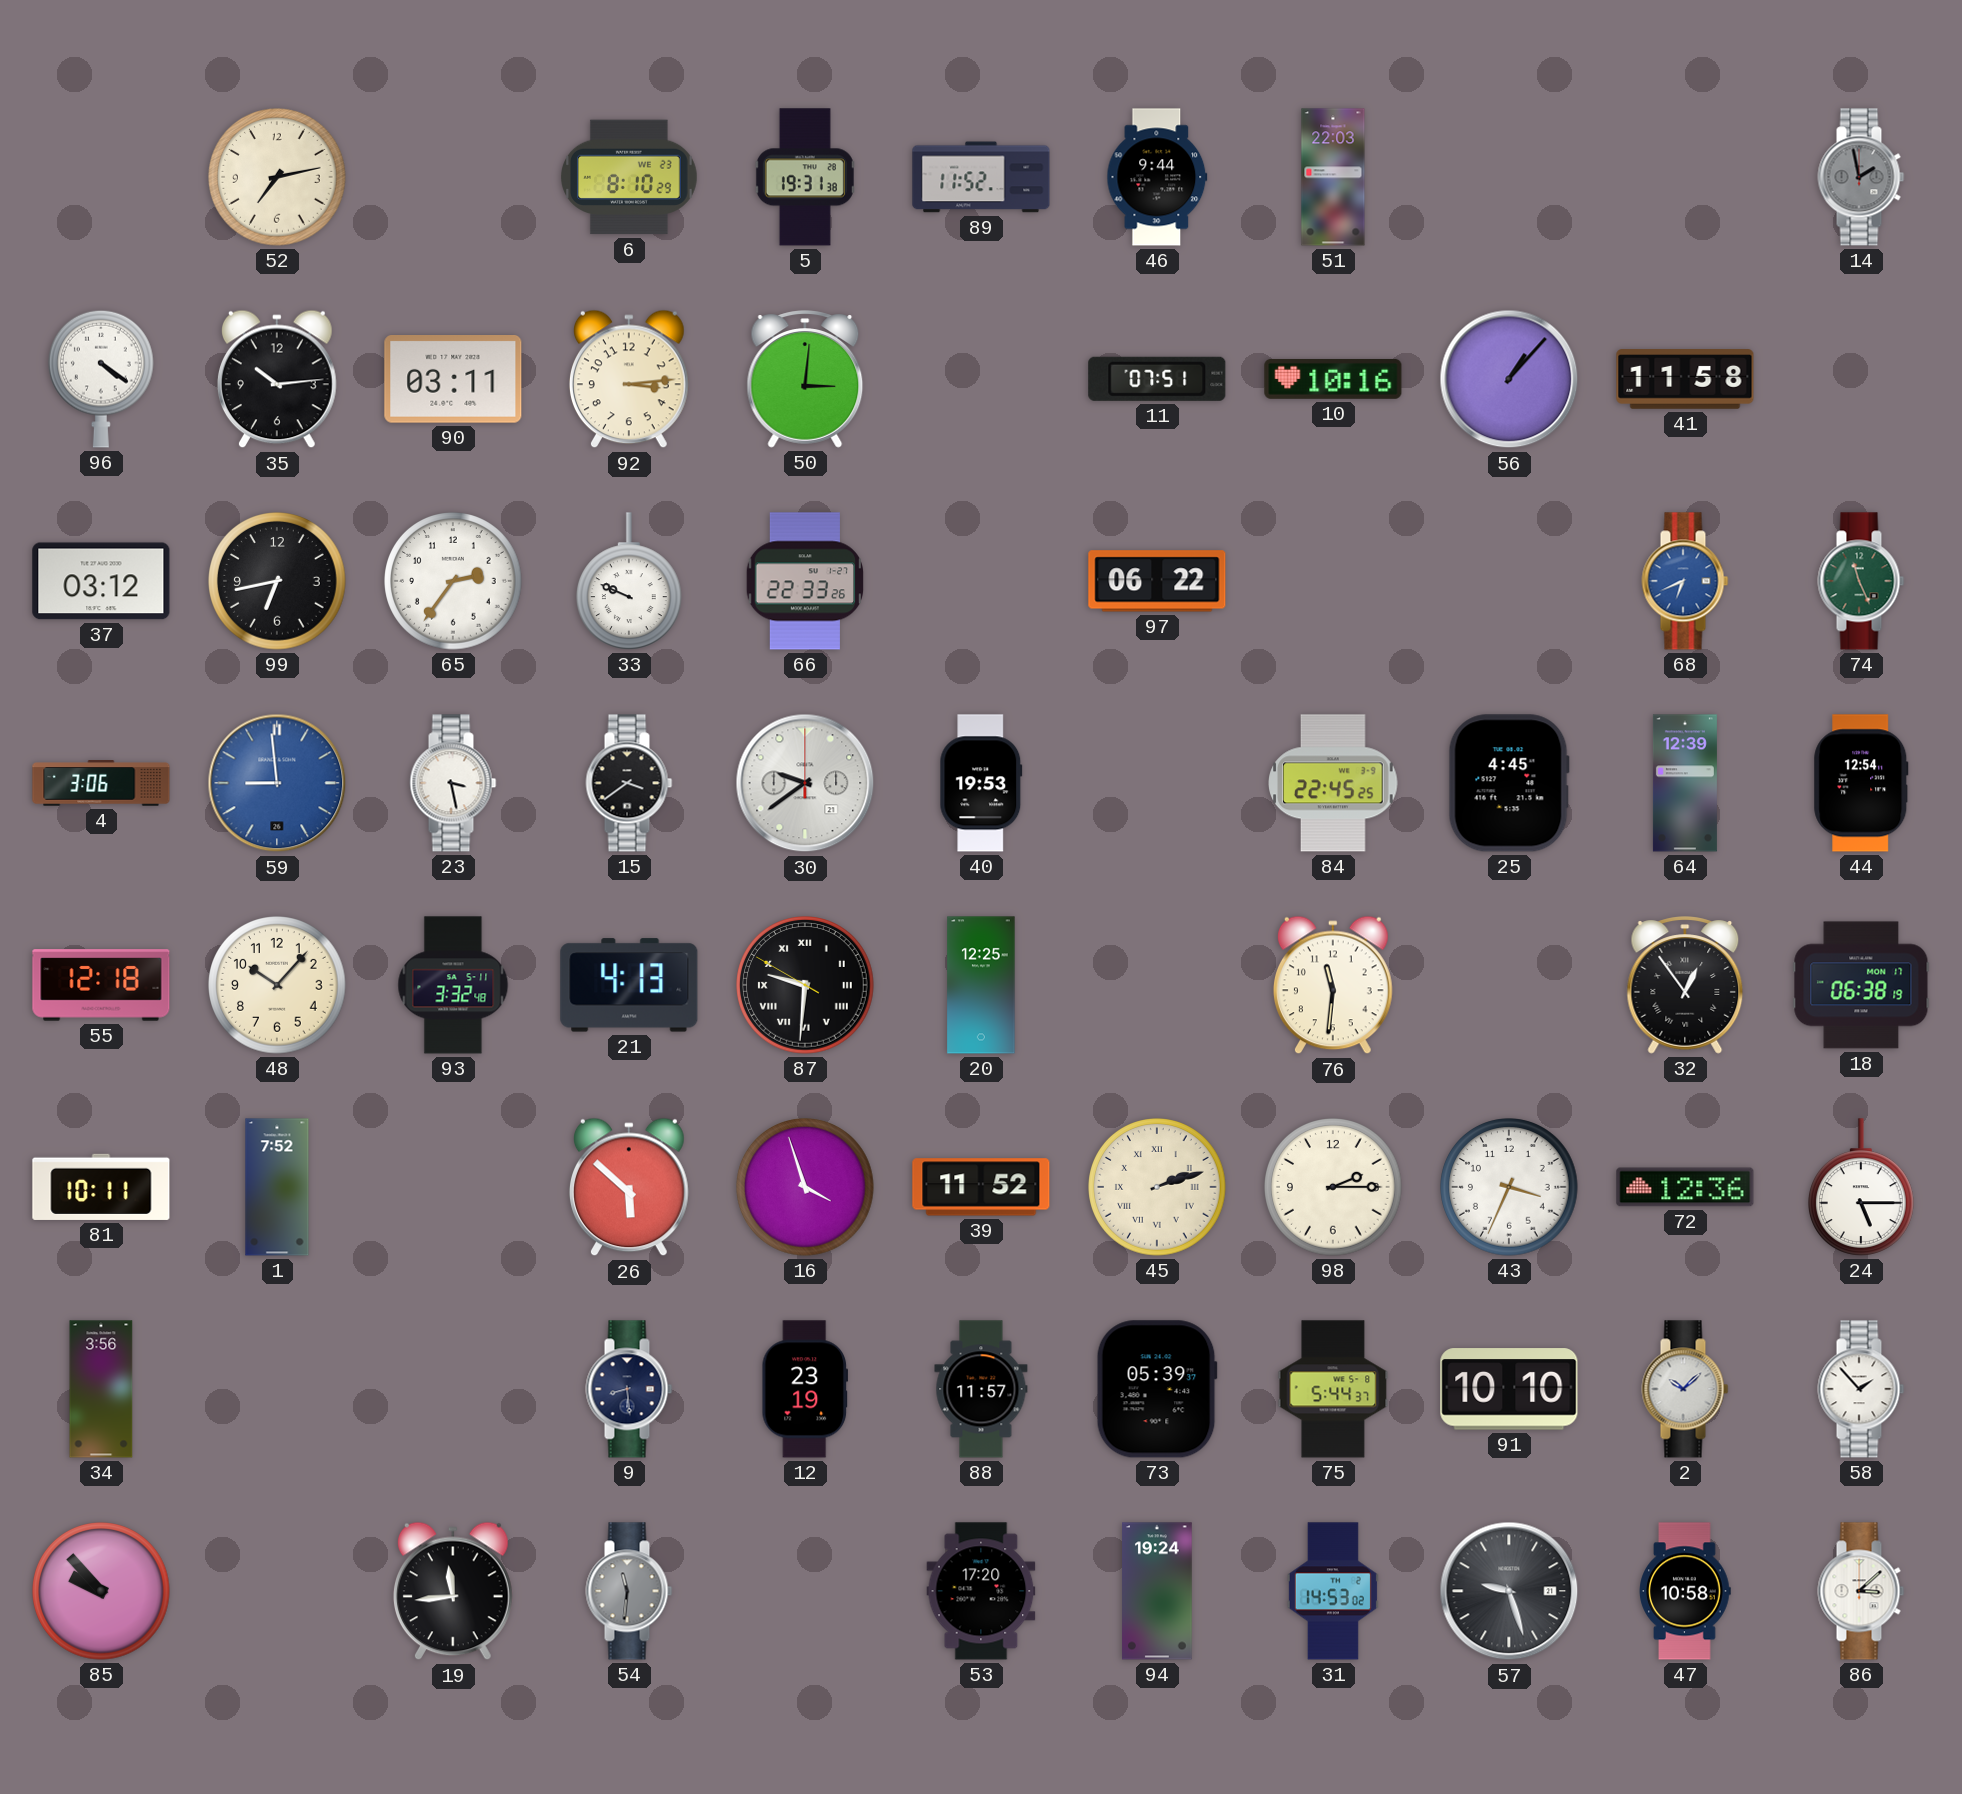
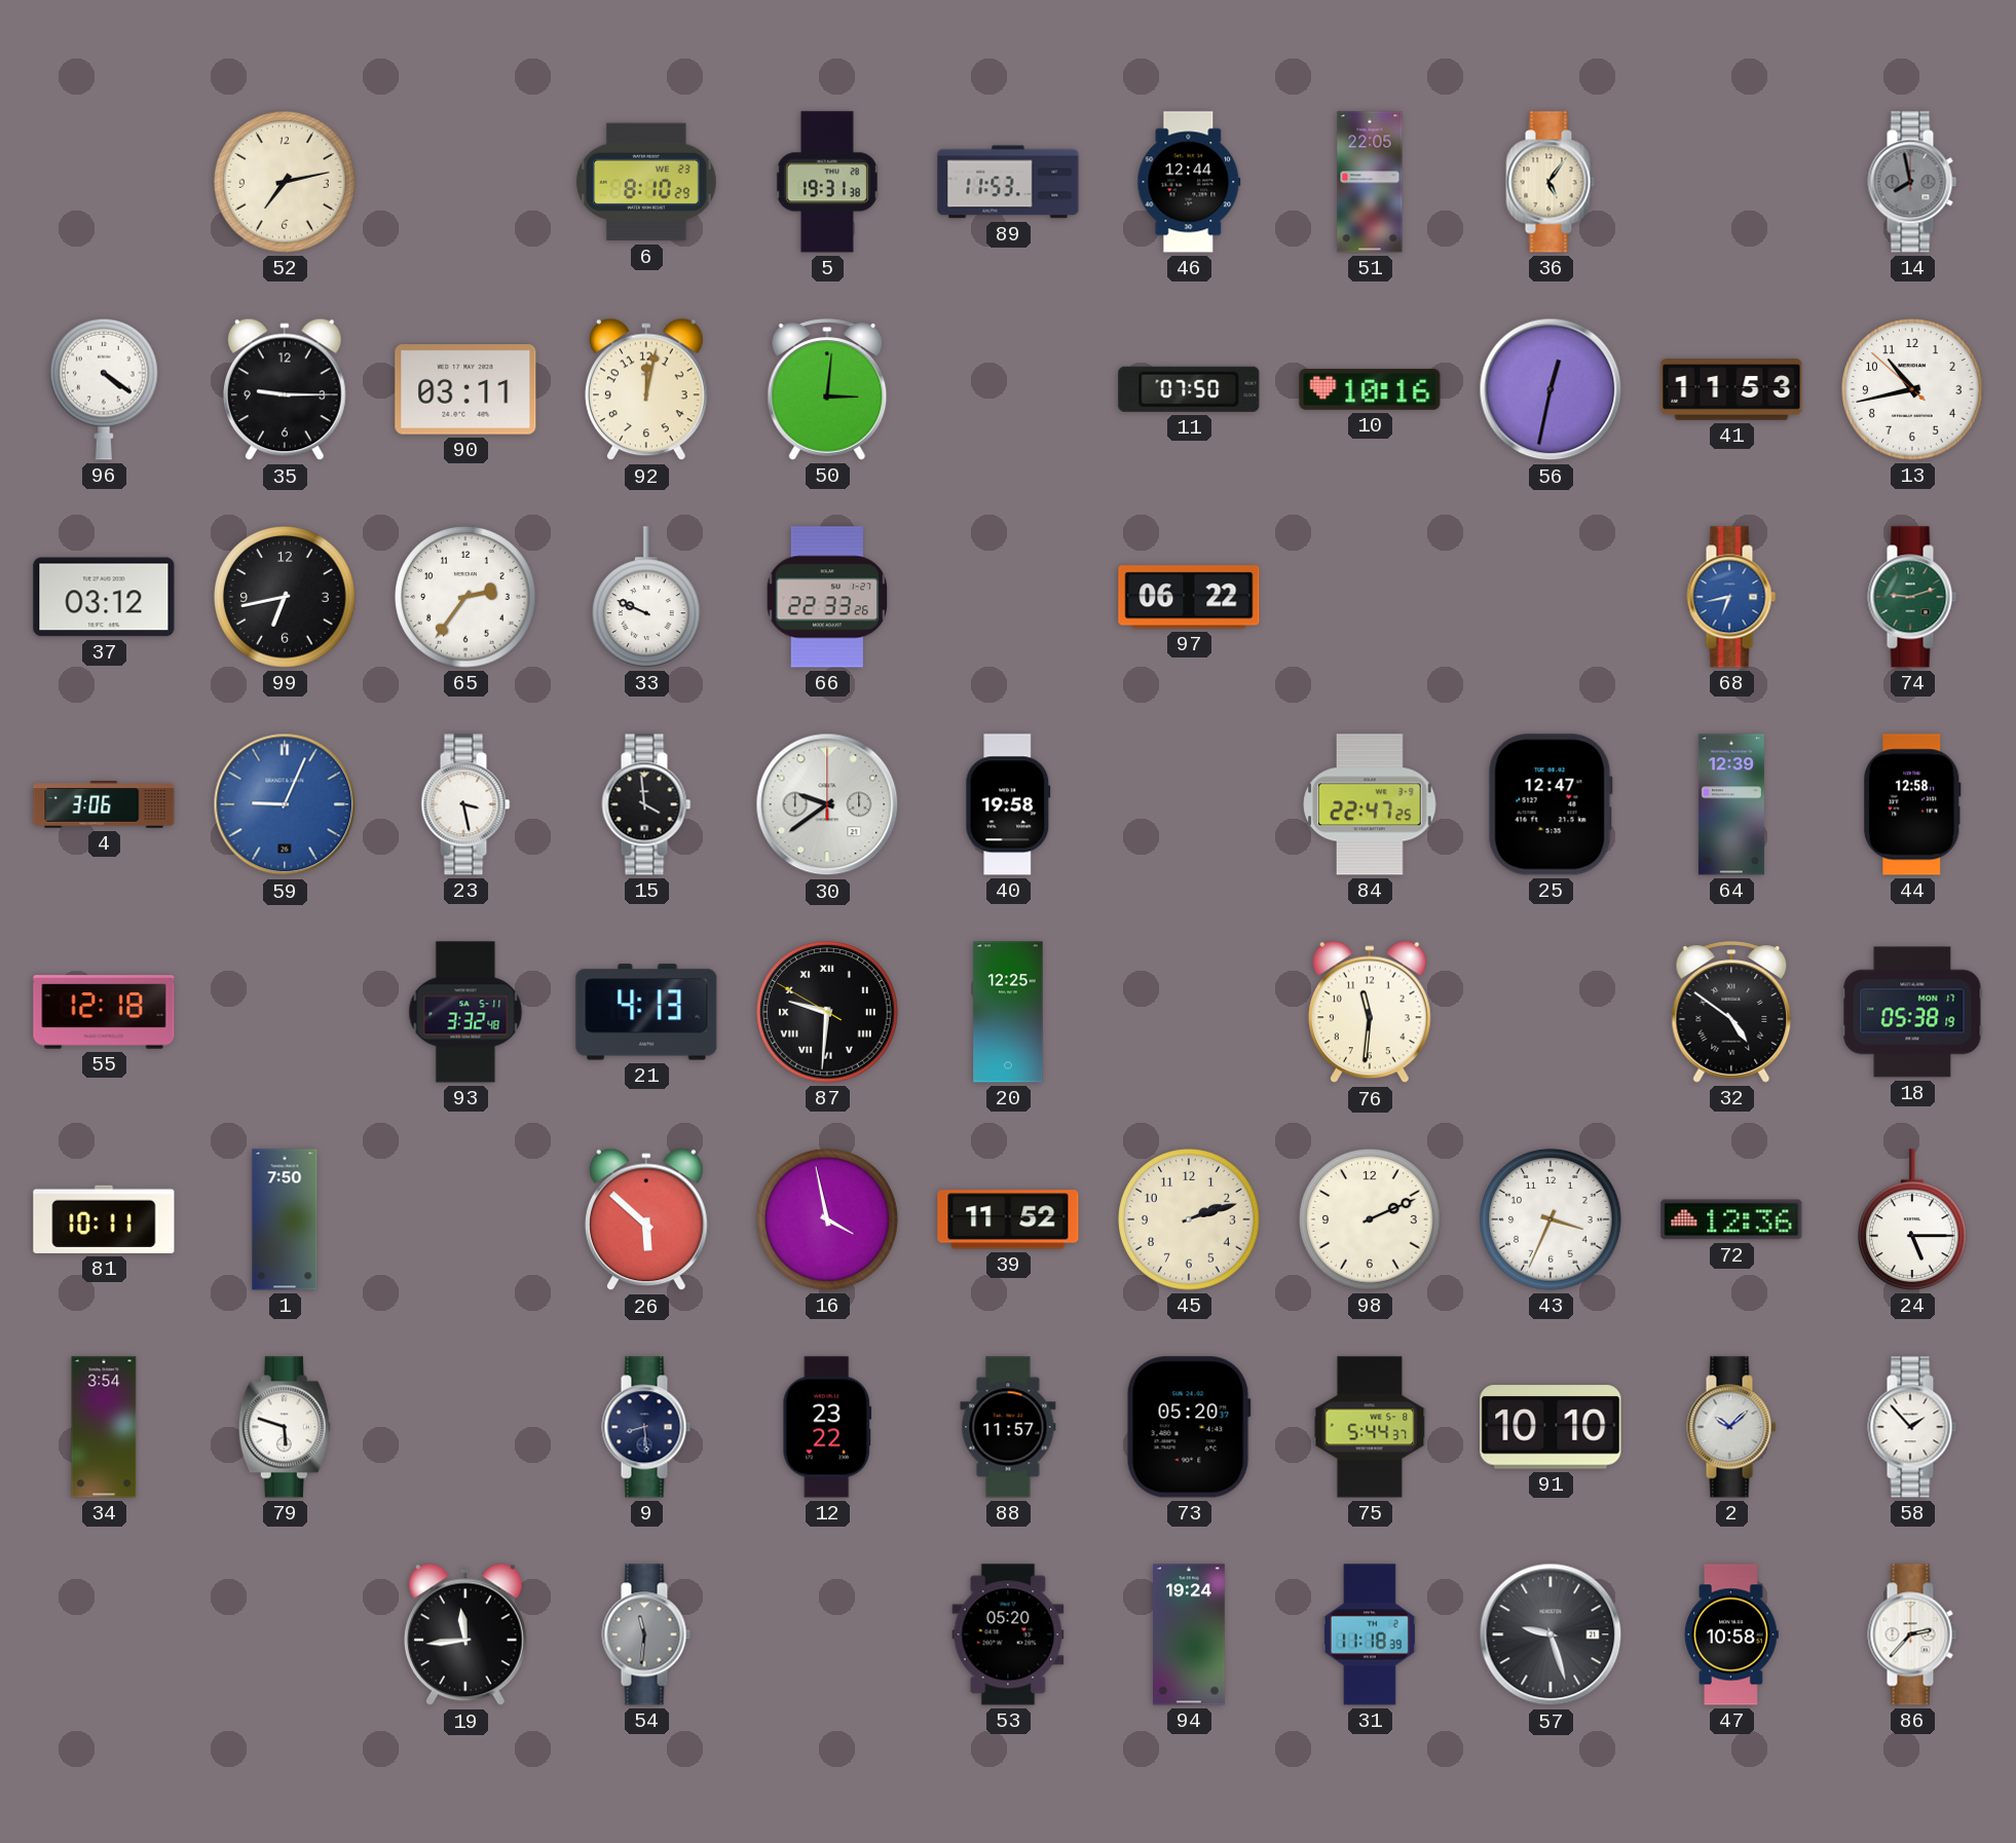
89: 11:52 -> 11:53 (1008, 182)
46: 9:44 -> 12:44 (1189, 182)
51: 22:03 -> 22:05 (1370, 182)
36: none -> 5:06 (1551, 182)
14: 1:58 -> 7:58 (1912, 182)
35: 10:14 -> 9:15 (285, 389)
92: 3:14 -> 12:02 (646, 389)
11: 07:51 -> 07:50 (1189, 389)
56: 1:07 -> 12:32 (1551, 389)
41: 11:58 -> 11:53 (1731, 389)
13: none -> 10:42 (1912, 389)
68: 6:41 -> 6:43 (1731, 597)
74: 11:26 -> 9:12 (1912, 597)
59: 8:59 -> 9:04 (285, 804)
15: 3:39 -> 3:59 (646, 804)
40: 19:53 -> 19:58 (1008, 804)
84: 22:45 -> 22:47 (1370, 804)
25: 4:45 -> 12:47 (1551, 804)
44: 12:54 -> 12:58 (1912, 804)
48: 10:07 -> none (277, 985)
32: 12:54 -> 4:51 (1731, 1012)
18: 06:38 -> 05:38 (1912, 1012)
1: 7:52 -> 7:50 (285, 1219)
16: 3:57 -> 3:58 (827, 1219)
45 numerals: Roman -> Arabic (1189, 1219)
98: 2:15 -> 2:11 (1370, 1219)
34: 3:56 -> 3:54 (104, 1427)
79: none -> 5:48 (285, 1427)
12: 23:19 -> 23:22 (826, 1427)
73: 05:39 -> 05:20 (1189, 1427)
85: 9:53 -> none (101, 1591)
53: 17:20 -> 05:20 (1008, 1634)
31: 14:53 -> 11:18 (1370, 1634)
86: 3:08 -> 2:37 (1912, 1634)
